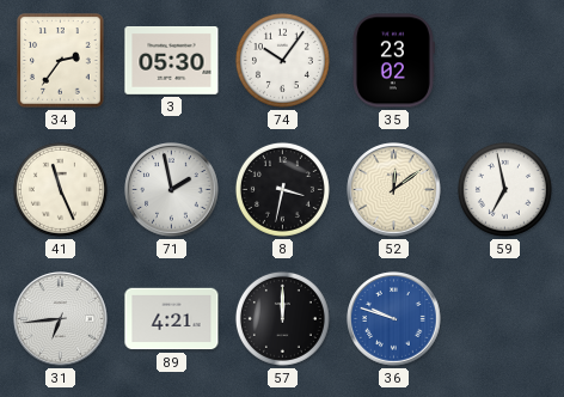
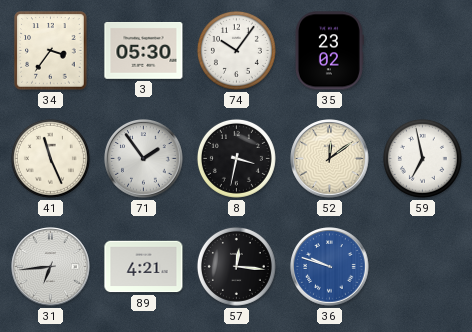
34: 2:36 -> 3:36 (51, 51)
71: 1:58 -> 1:54 (144, 159)
57: 12:00 -> 12:16 (236, 266)
